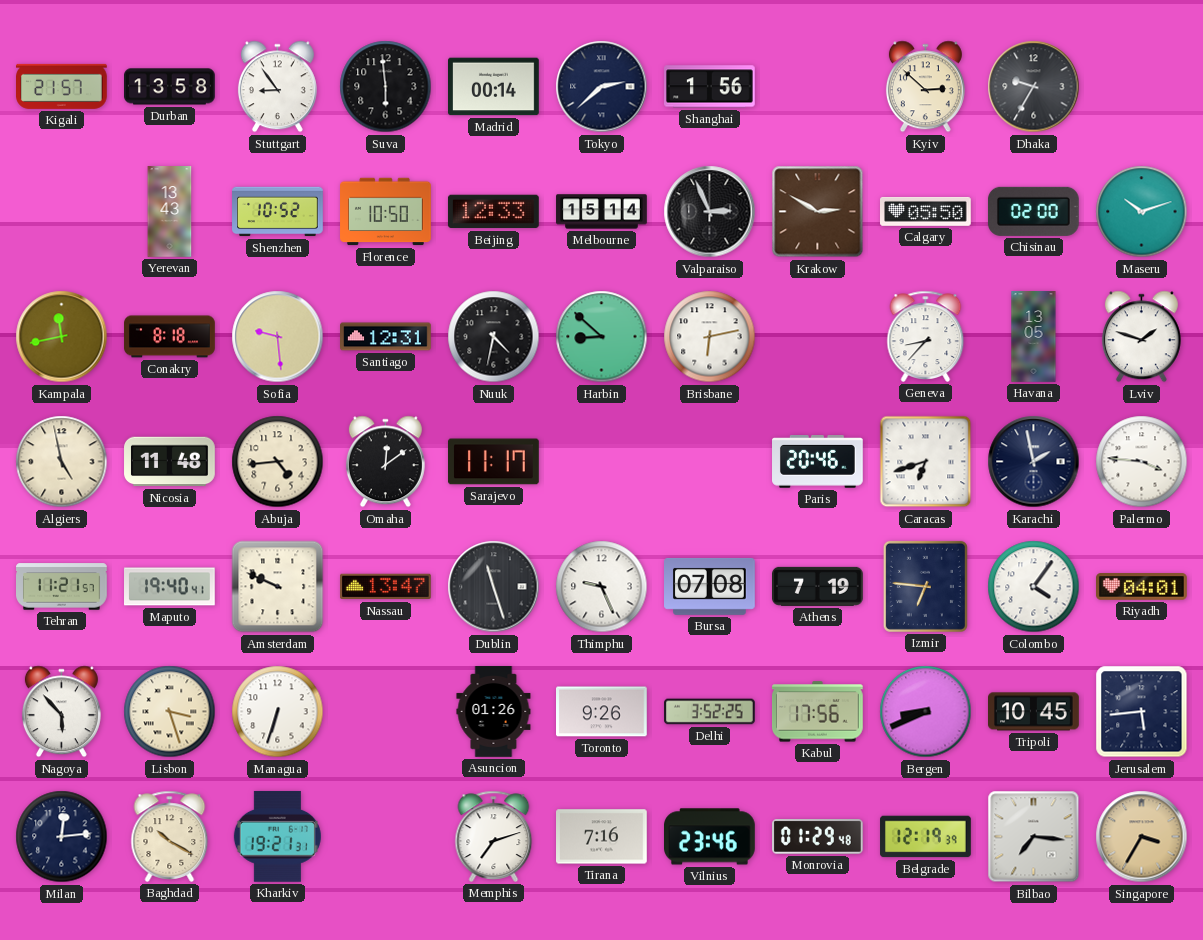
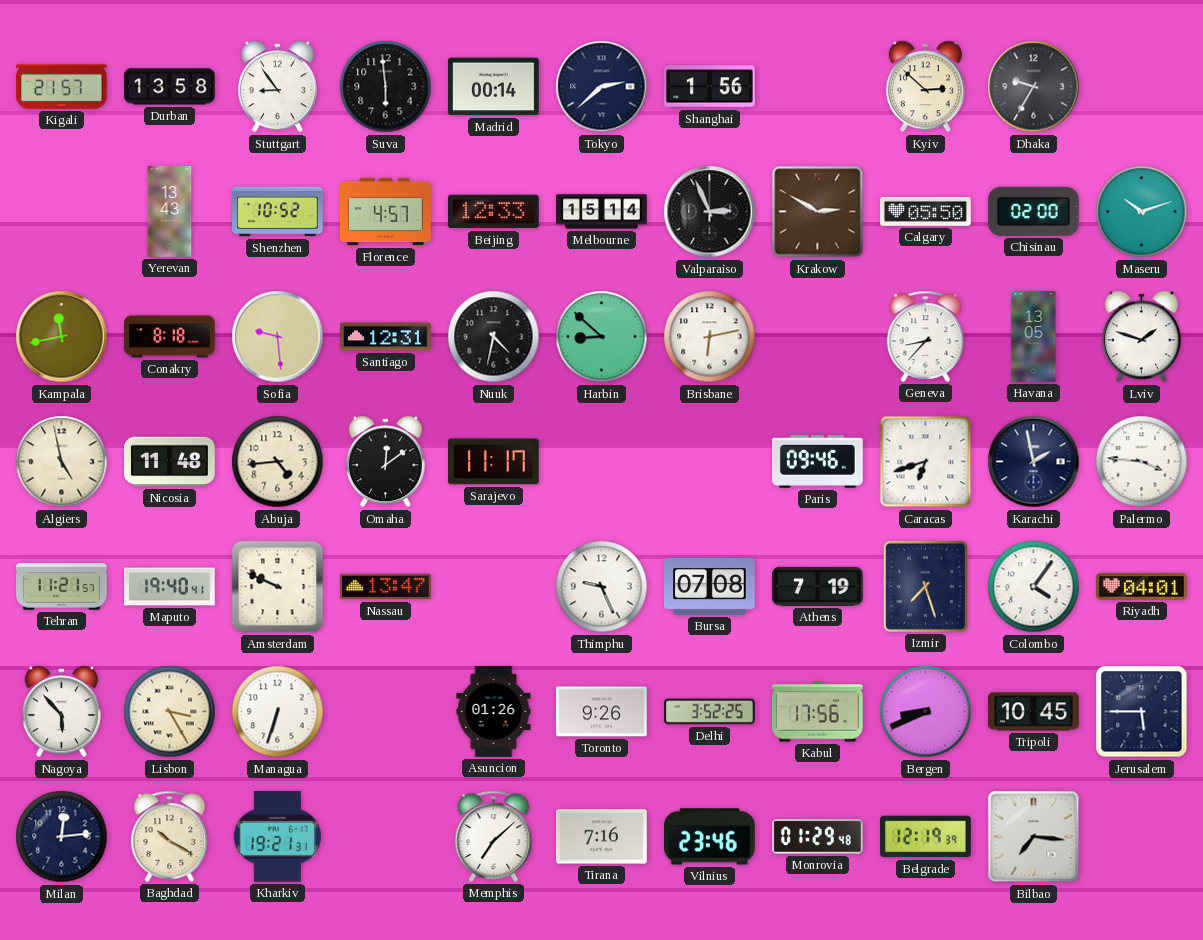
Florence: 10:50 -> 4:57 (386, 212)
Paris: 20:46 -> 09:46 (818, 462)
Dublin: 11:27 -> none (494, 587)
Izmir: 6:46 -> 7:27 (925, 586)
Lisbon: 3:27 -> 3:25 (170, 712)
Jerusalem: 5:44 -> 5:45 (1142, 712)
Memphis: 7:12 -> 7:08 (494, 836)
Singapore: 3:35 -> none (1142, 837)
